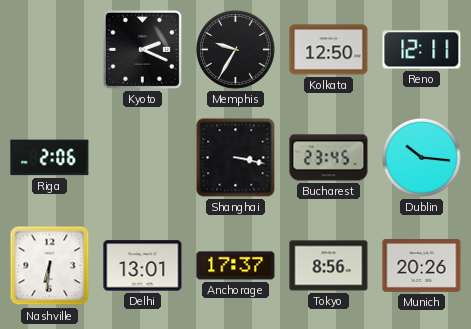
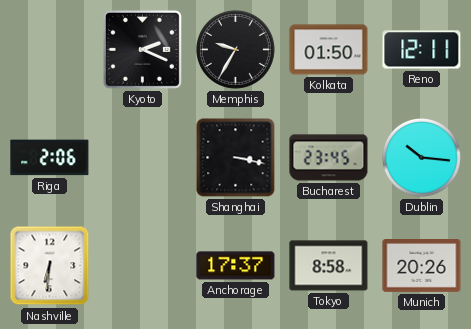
Kolkata: 12:50 -> 01:50 (329, 50)
Delhi: 13:01 -> none (143, 266)
Tokyo: 8:56 -> 8:58 (329, 266)
